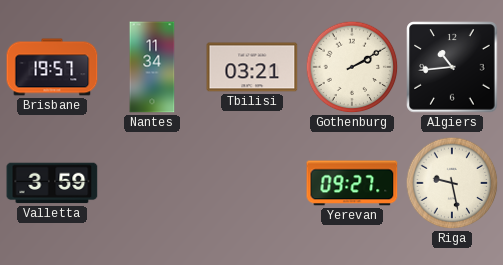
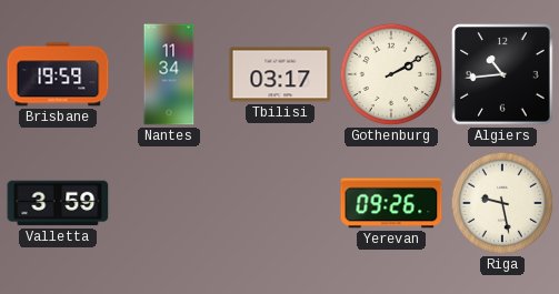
Brisbane: 19:57 -> 19:59 (58, 74)
Tbilisi: 03:21 -> 03:17 (280, 74)
Yerevan: 09:27 -> 09:26 (391, 203)
